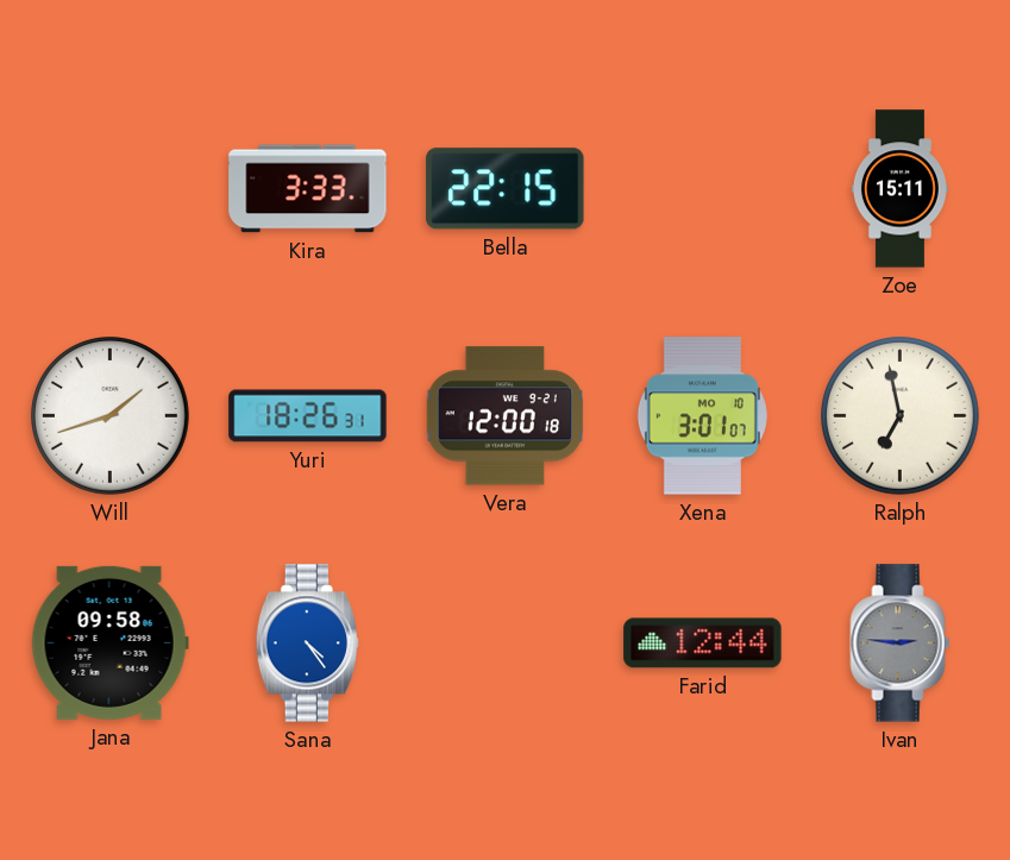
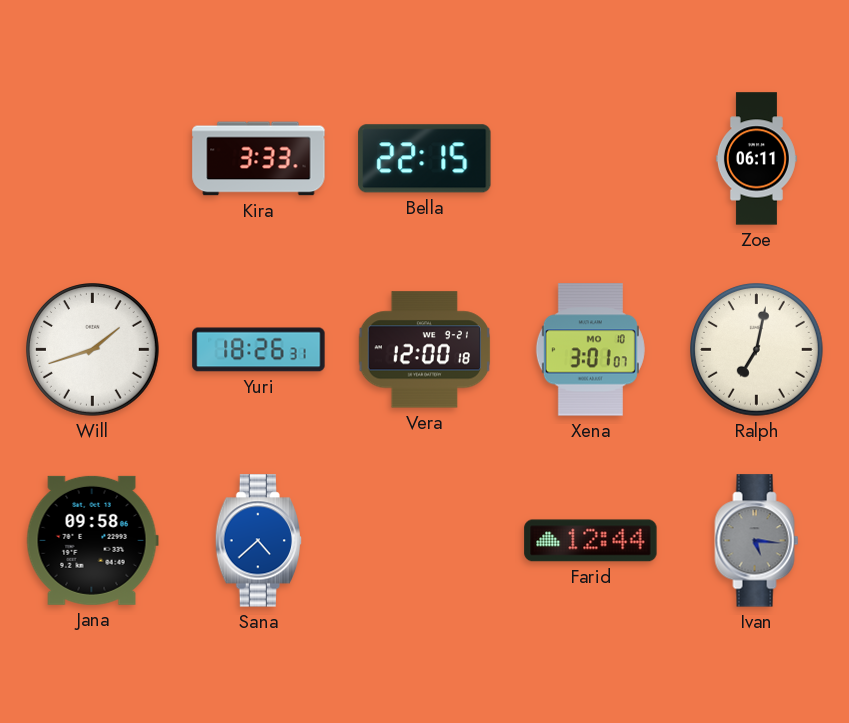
Zoe: 15:11 -> 06:11 (756, 159)
Ralph: 6:58 -> 7:02 (757, 350)
Sana: 4:24 -> 4:38 (258, 541)
Ivan: 2:46 -> 5:16 (757, 541)
